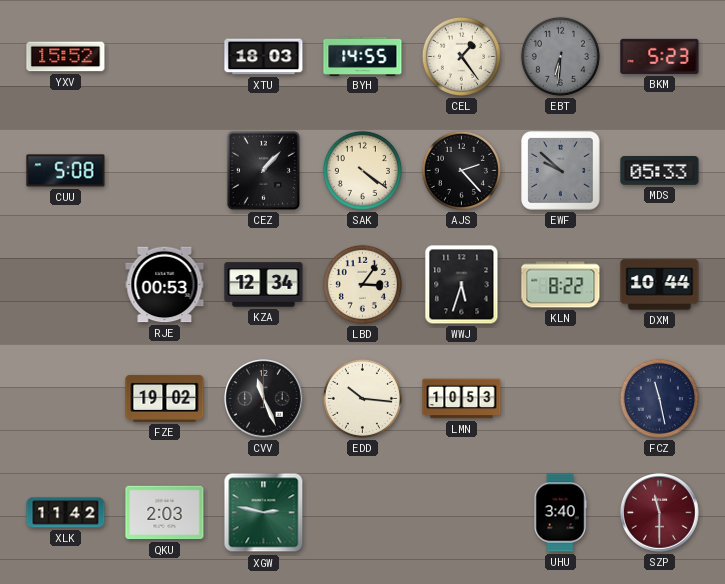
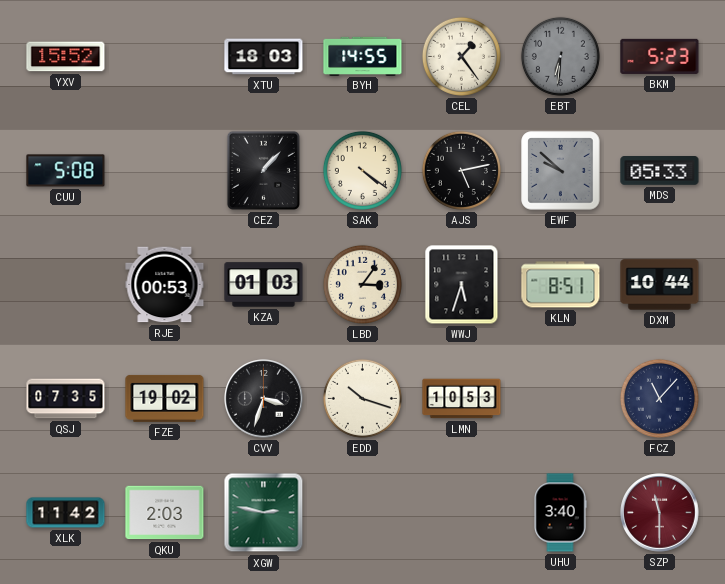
AJS: 2:23 -> 5:13 (461, 170)
KZA: 12:34 -> 01:03 (264, 285)
KLN: 8:22 -> 8:51 (561, 285)
QSJ: none -> 07:35 (66, 399)
CVV: 11:26 -> 3:33 (264, 399)
EDD: 10:16 -> 10:18 (362, 398)
FCZ: 11:28 -> 11:07 (659, 398)
